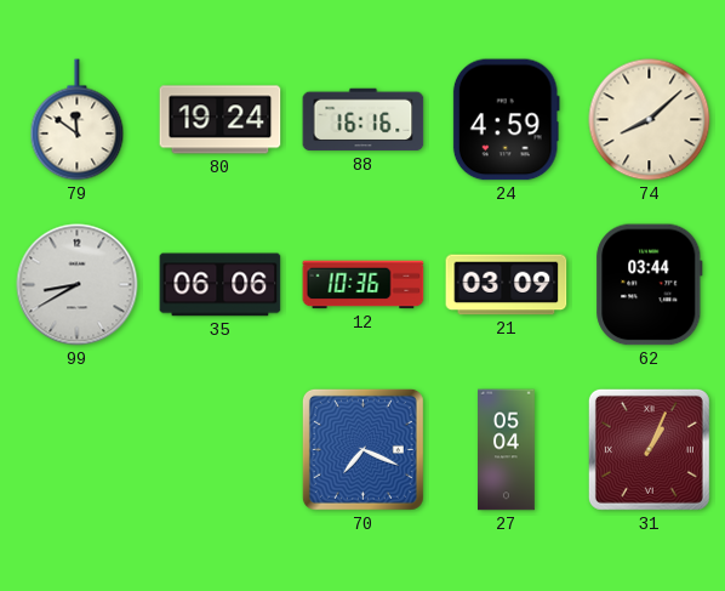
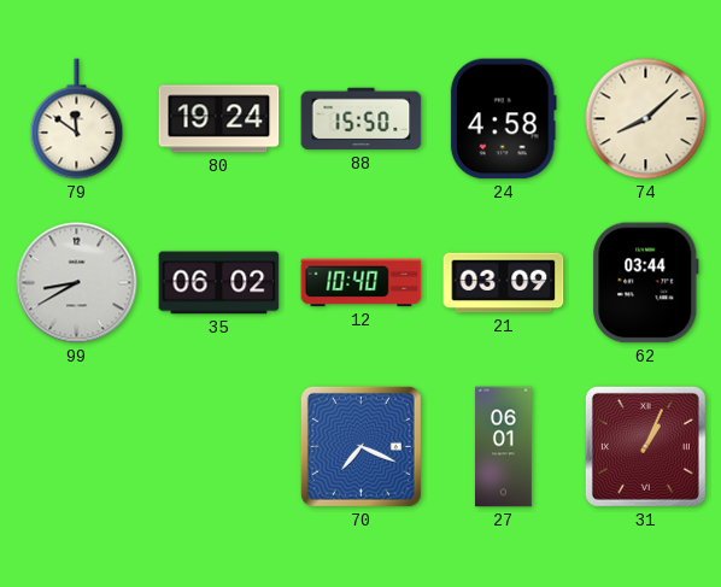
88: 16:16 -> 15:50 (362, 119)
24: 4:59 -> 4:58 (503, 119)
35: 06:06 -> 06:02 (219, 283)
12: 10:36 -> 10:40 (362, 283)
27: 05:04 -> 06:01 (504, 447)
